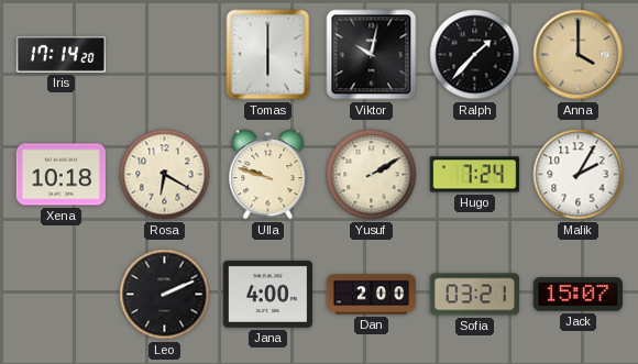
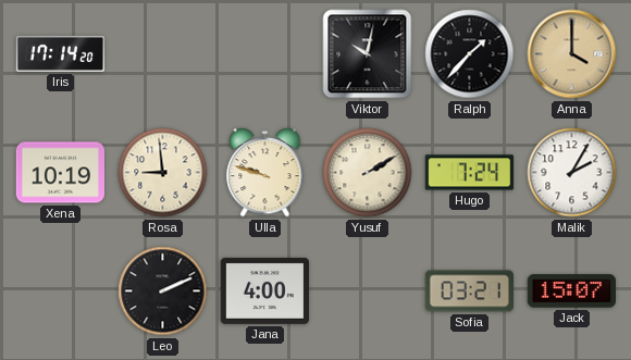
Tomas: 6:00 -> none (268, 55)
Xena: 10:18 -> 10:19 (61, 173)
Rosa: 6:20 -> 8:59 (163, 173)
Dan: 2:00 -> none (372, 295)
